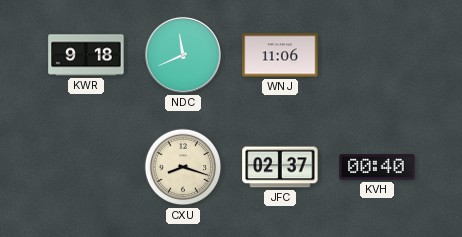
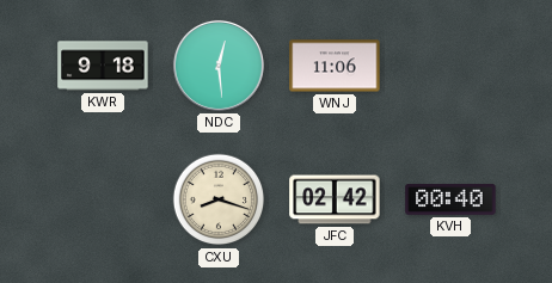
NDC: 11:41 -> 12:29 (219, 66)
JFC: 02:37 -> 02:42 (335, 199)
